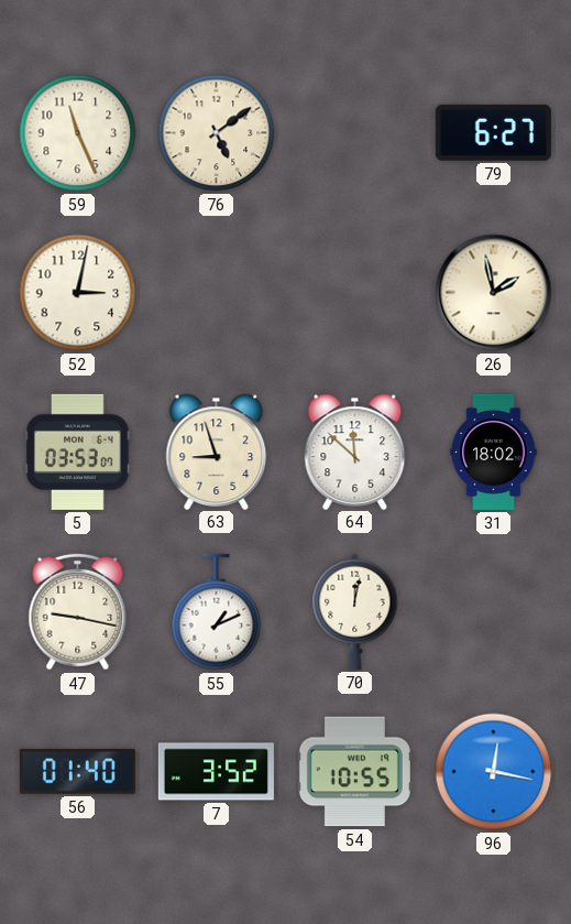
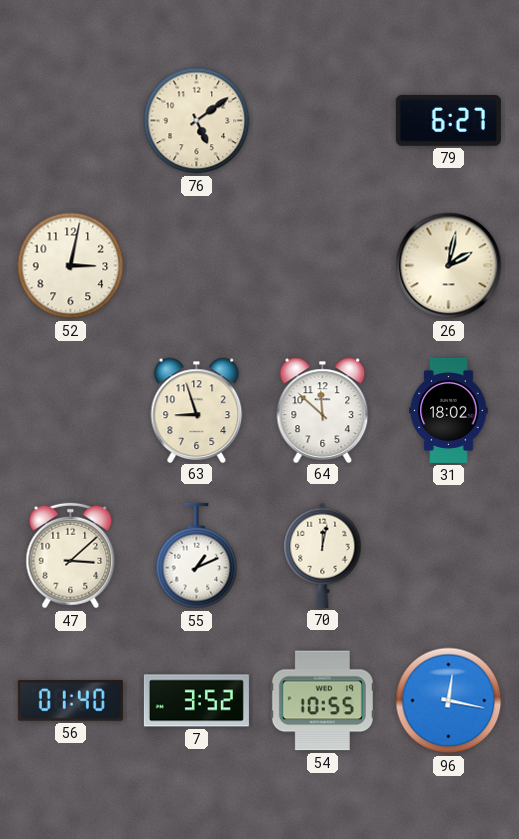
59: 11:26 -> none (78, 133)
26: 1:58 -> 2:02 (449, 266)
5: 03:53 -> none (78, 452)
47: 9:17 -> 3:08 (71, 556)
